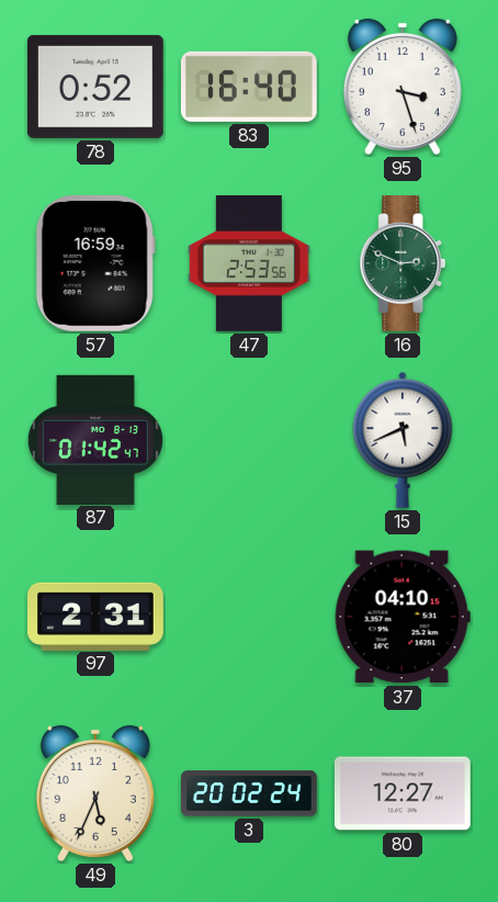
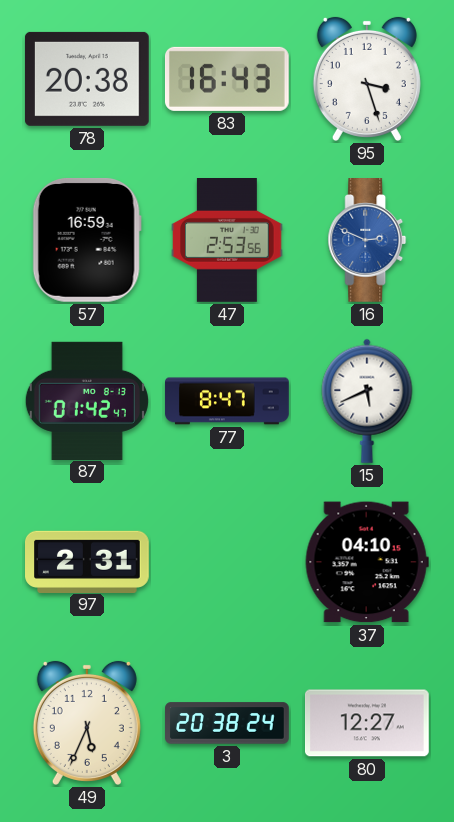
78: 0:52 -> 20:38 (87, 79)
83: 16:40 -> 16:43 (227, 79)
16 dial: green -> blue (367, 241)
77: none -> 8:47 (227, 401)
3: 20:02 -> 20:38 (227, 723)
